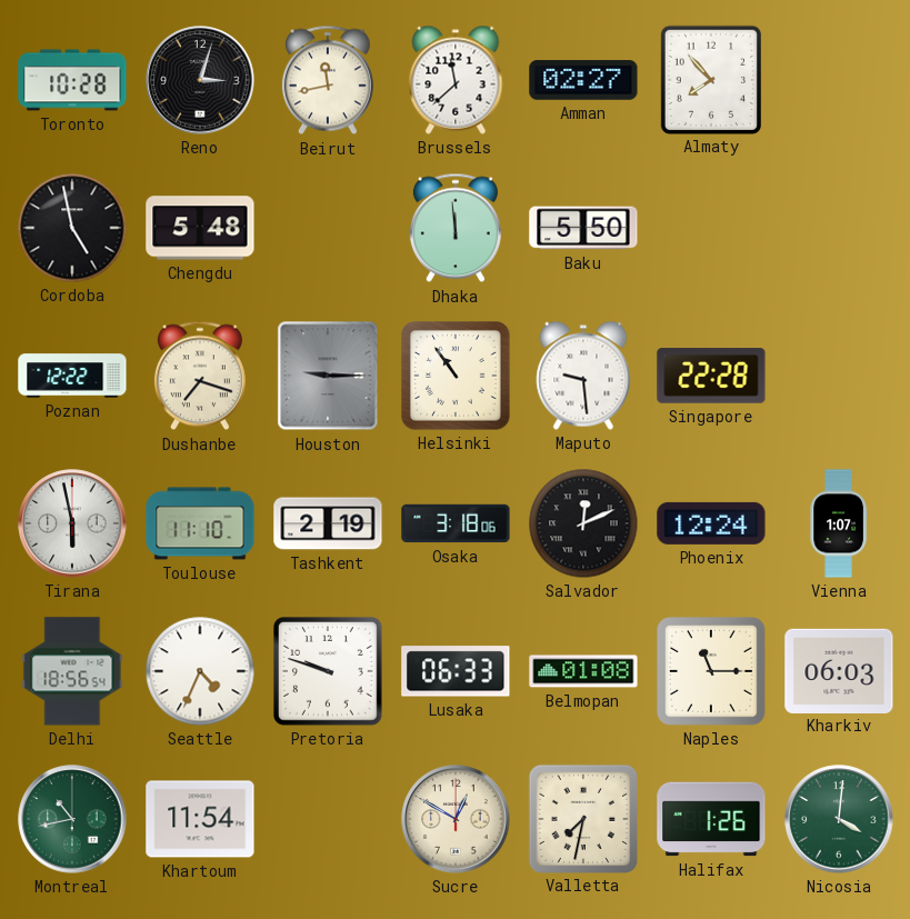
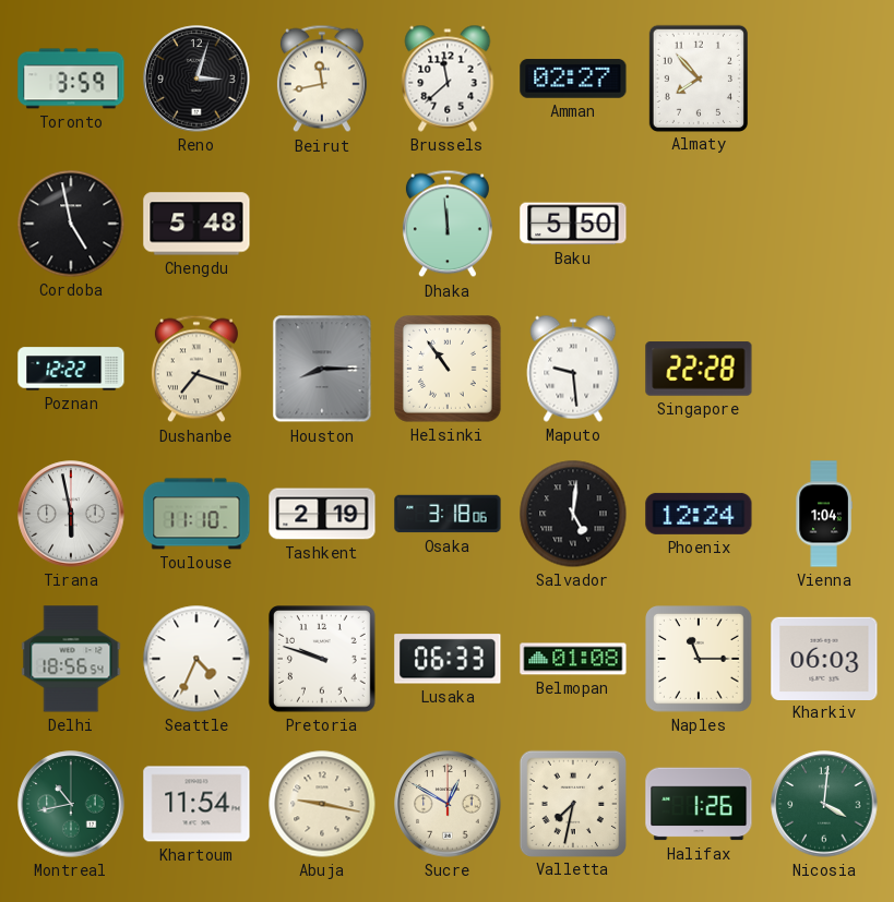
Toronto: 10:28 -> 3:59 (71, 79)
Houston: 9:15 -> 8:15 (322, 369)
Salvador: 12:11 -> 5:01 (573, 514)
Vienna: 1:07 -> 1:04 (824, 514)
Abuja: none -> 9:17 (322, 804)
